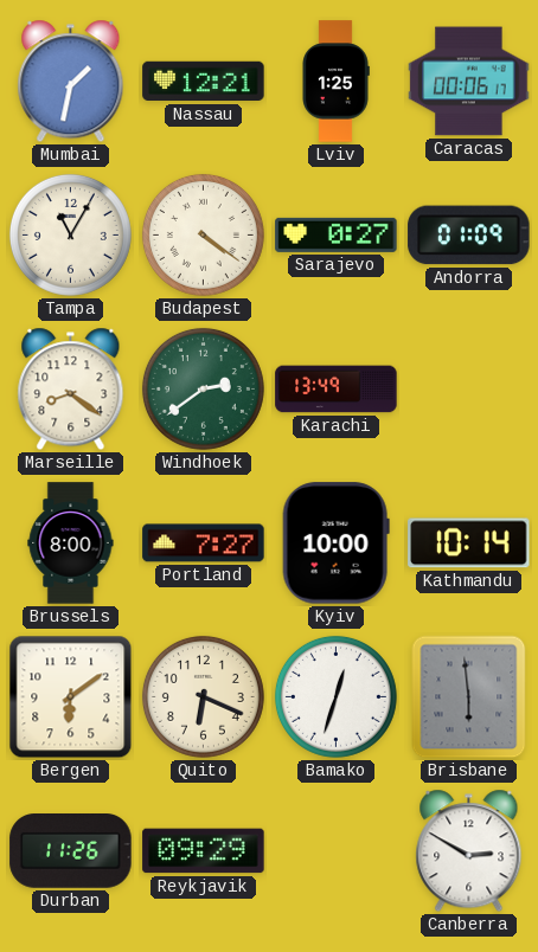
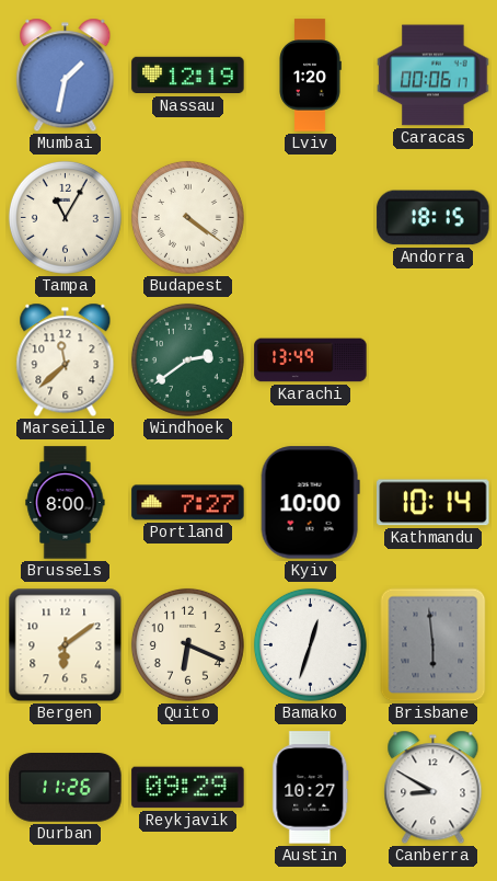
Nassau: 12:21 -> 12:19 (188, 76)
Lviv: 1:25 -> 1:20 (310, 76)
Sarajevo: 0:27 -> none (337, 234)
Andorra: 01:09 -> 18:15 (434, 218)
Marseille: 8:21 -> 11:38 (66, 361)
Austin: none -> 10:27 (311, 788)
Canberra: 2:50 -> 8:50 (434, 788)
